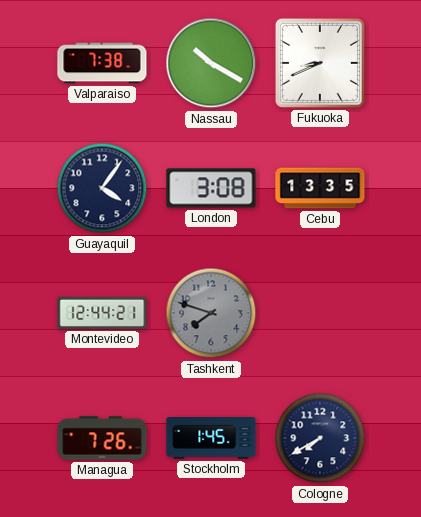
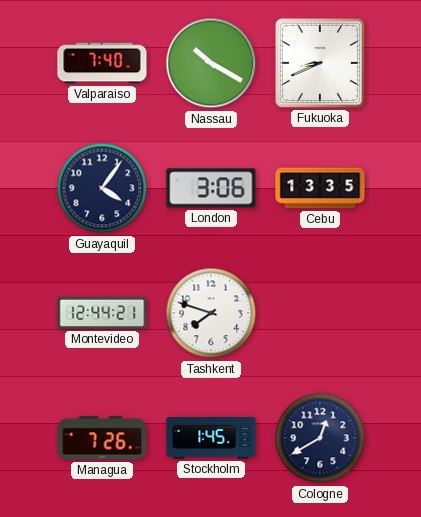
Valparaiso: 7:38 -> 7:40 (102, 63)
London: 3:08 -> 3:06 (211, 188)
Tashkent dial: grey -> white (211, 313)
Cologne: 7:40 -> 12:40 (320, 438)
